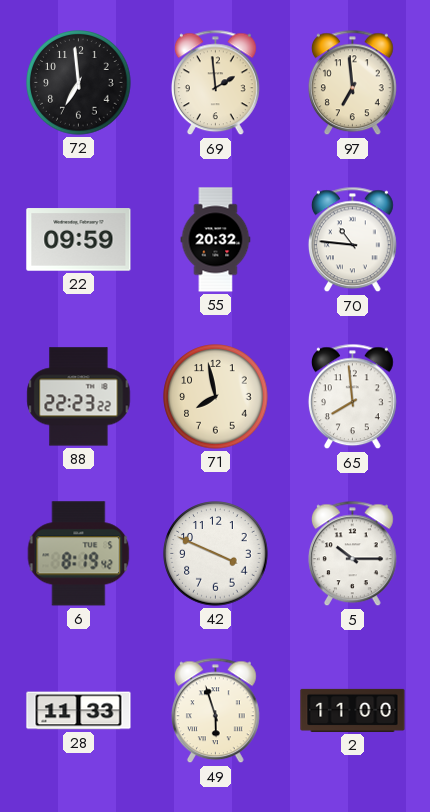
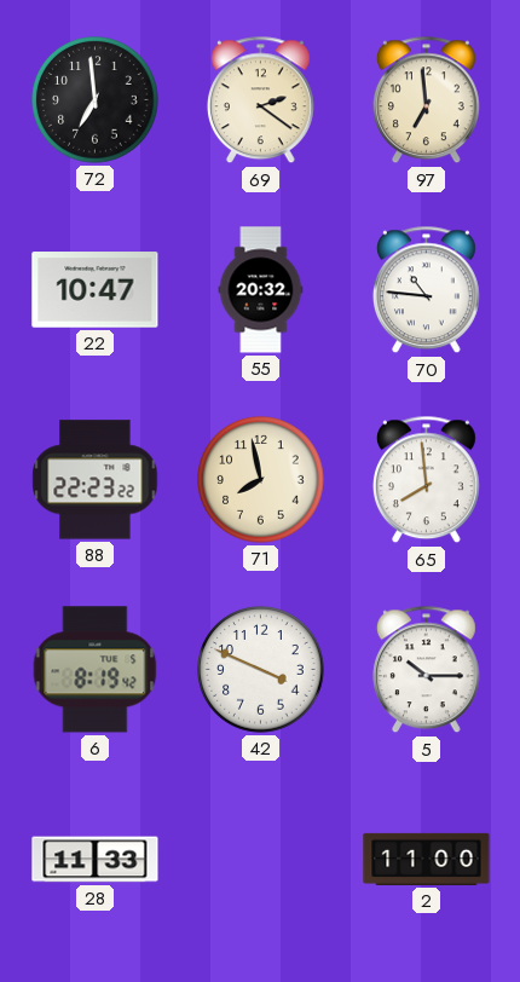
69: 1:59 -> 2:21 (260, 100)
22: 09:59 -> 10:47 (96, 290)
49: 5:57 -> none (215, 711)
